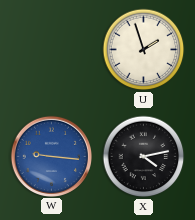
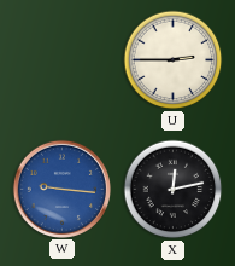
U: 1:57 -> 2:45 (174, 60)
X: 4:13 -> 12:13 (174, 190)
